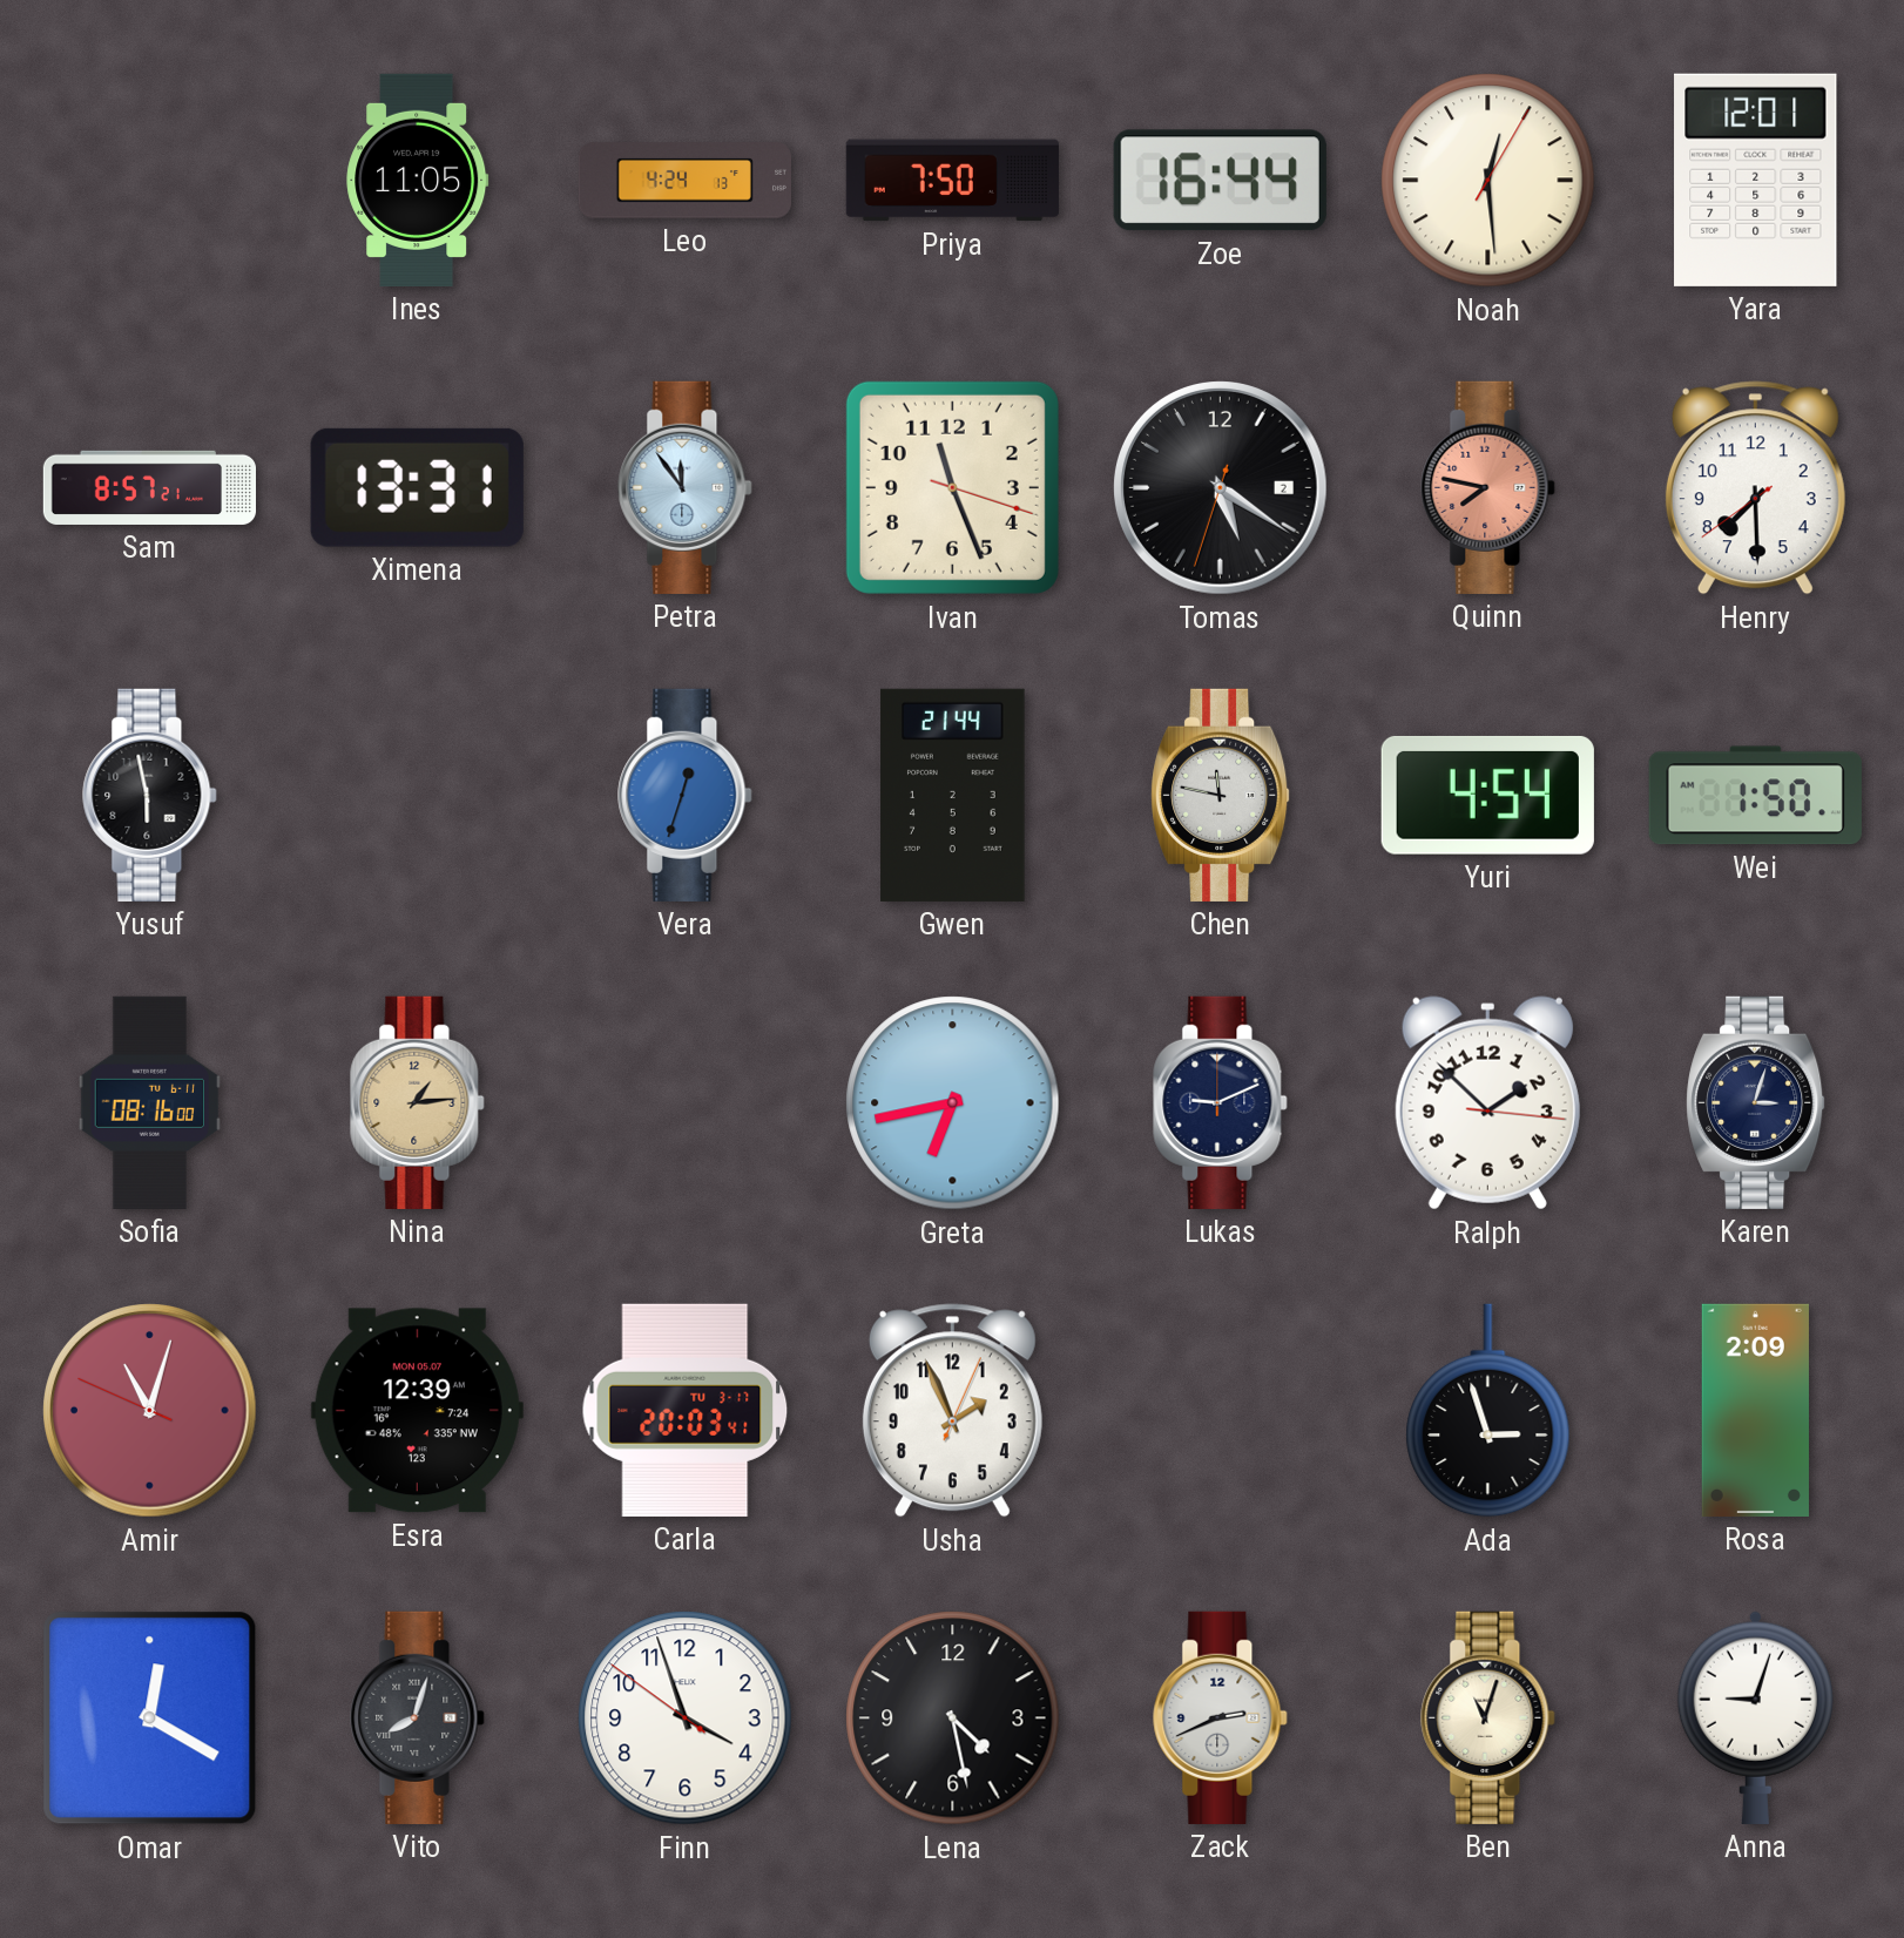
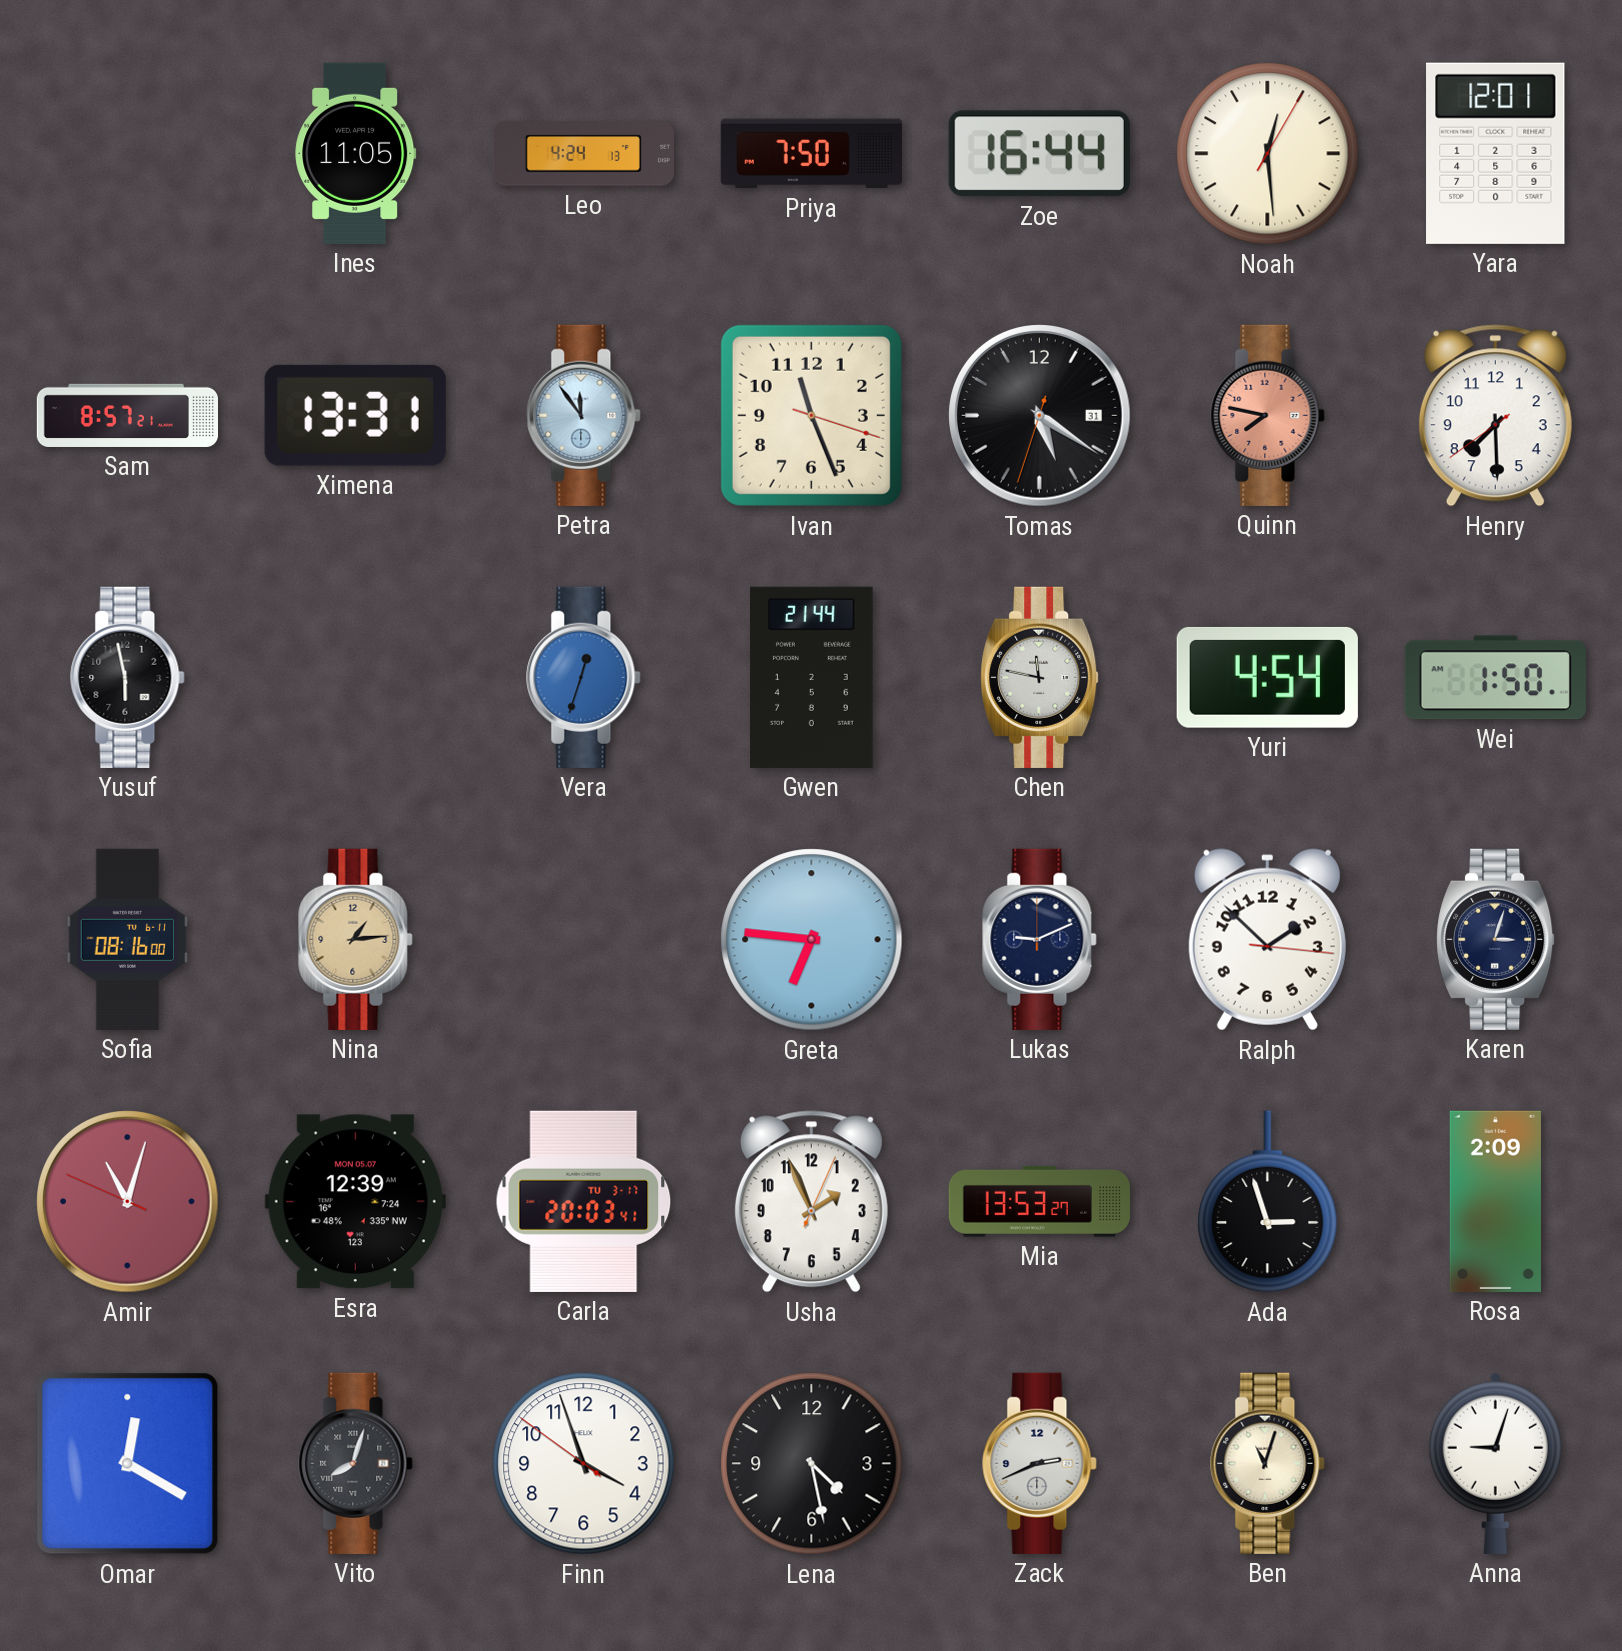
Tomas date: 2 -> 31 (1040, 416)
Greta: 6:43 -> 6:46 (812, 940)
Mia: none -> 13:53 (1039, 1201)
